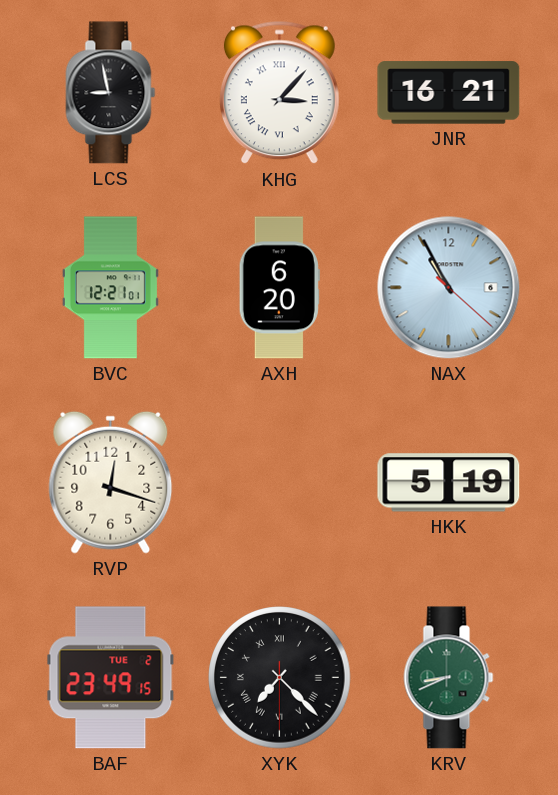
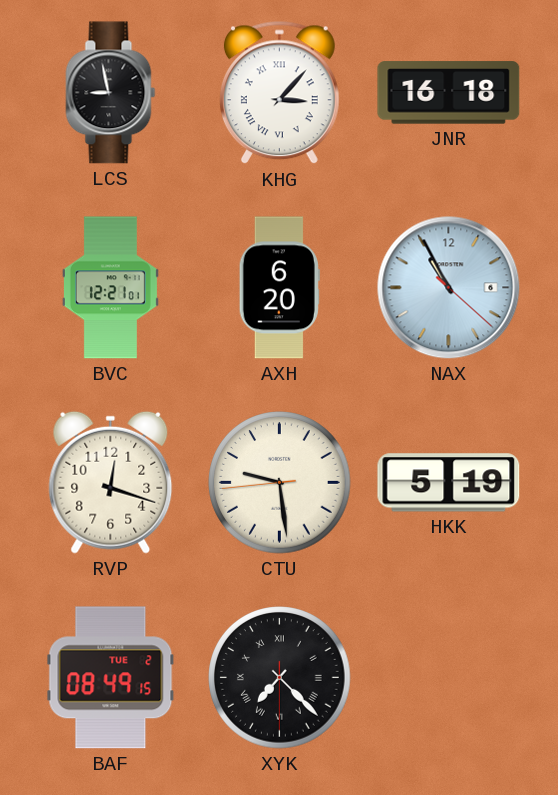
JNR: 16:21 -> 16:18 (449, 93)
CTU: none -> 9:28 (280, 483)
BAF: 23:49 -> 08:49 (111, 678)
KRV: 8:41 -> none (449, 678)
